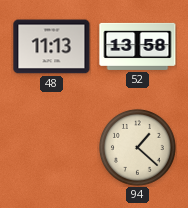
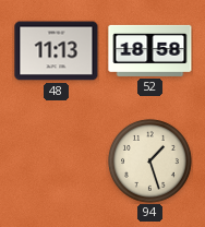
52: 13:58 -> 18:58 (150, 50)
94: 1:22 -> 1:27 (150, 162)
